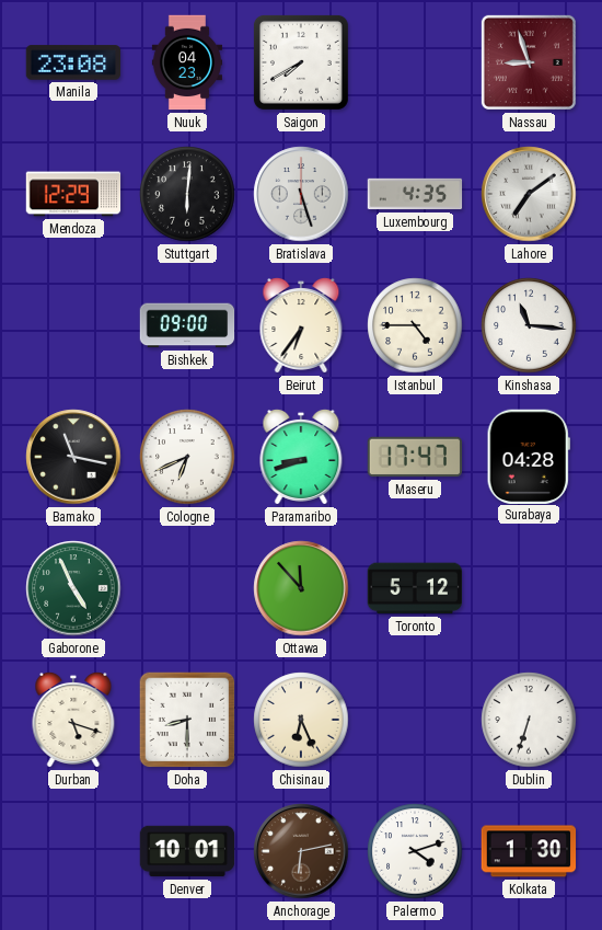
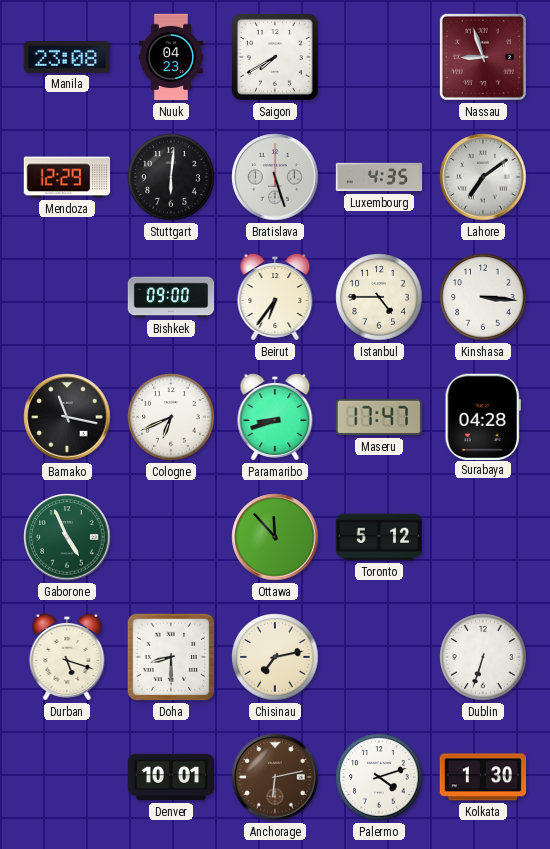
Kinshasa: 11:16 -> 3:16 (483, 297)
Chisinau: 6:26 -> 7:13 (275, 657)
